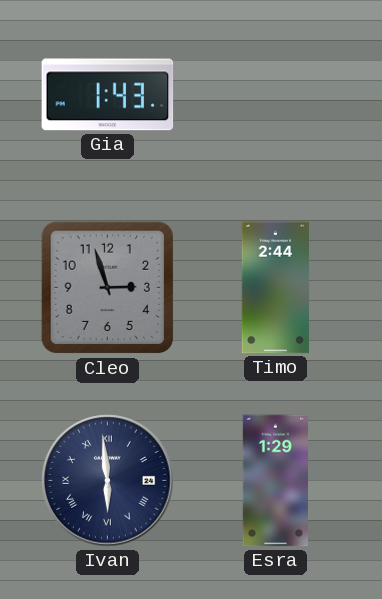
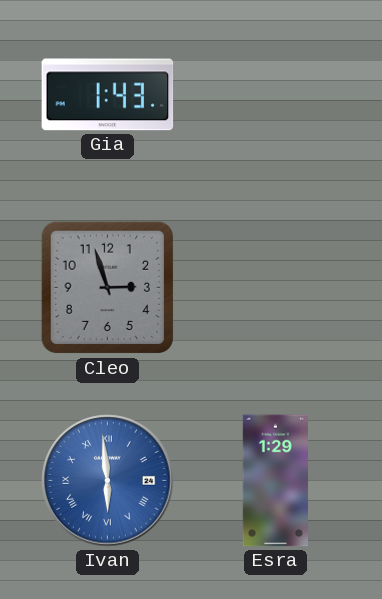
Timo: 2:44 -> none (275, 288)
Ivan dial: navy -> blue (108, 481)
